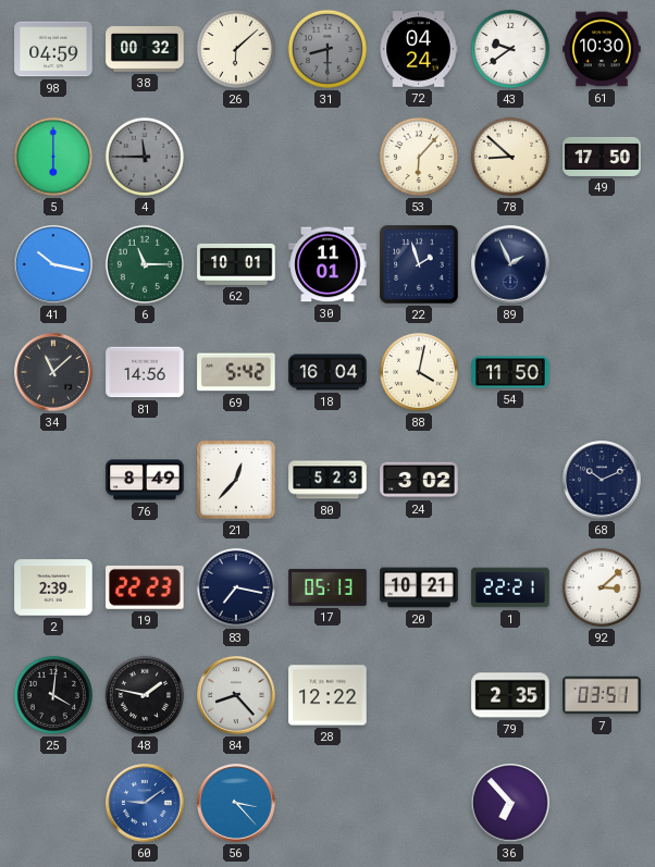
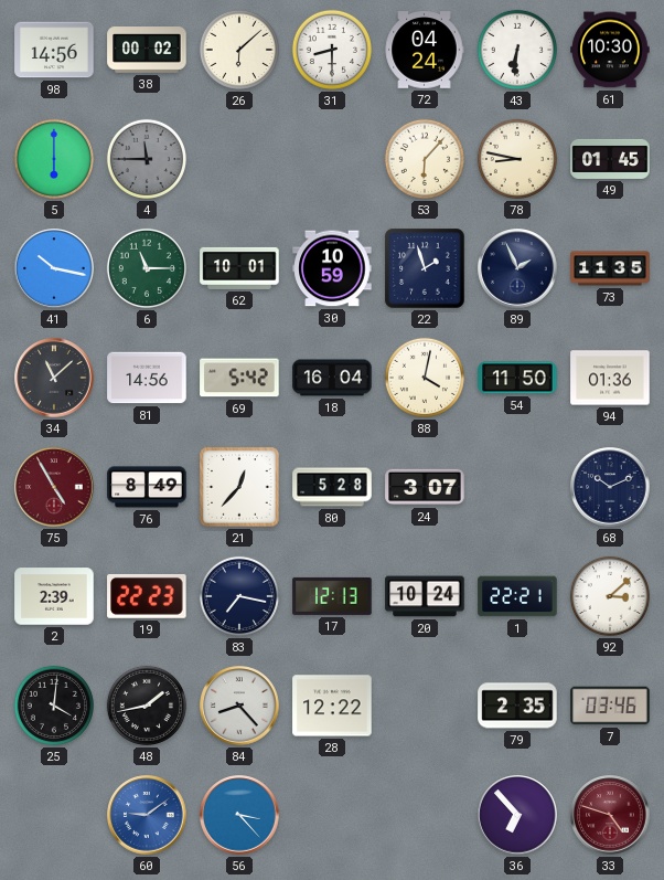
98: 04:59 -> 14:56 (54, 50)
38: 00:32 -> 00:02 (147, 51)
31 dial: grey -> white (332, 50)
43: 9:39 -> 6:31 (517, 50)
78: 8:52 -> 8:47 (517, 159)
49: 17:50 -> 01:45 (610, 159)
30: 11:01 -> 10:59 (332, 268)
73: none -> 11:35 (610, 268)
94: none -> 01:36 (610, 378)
75: none -> 4:55 (54, 487)
80: 5:23 -> 5:28 (332, 487)
24: 3:02 -> 3:07 (425, 487)
17: 05:13 -> 12:13 (332, 596)
20: 10:21 -> 10:24 (425, 596)
48: 1:47 -> 1:43 (147, 706)
7: 03:51 -> 03:46 (610, 706)
33: none -> 4:48 (610, 815)
